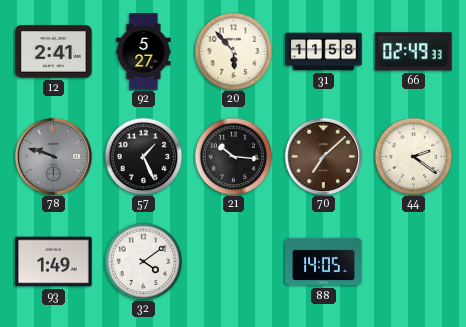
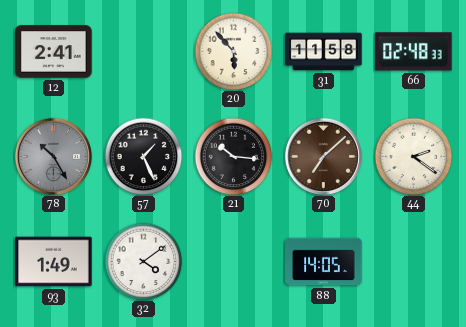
92: 5:27 -> none (144, 52)
66: 02:49 -> 02:48 (414, 52)
78: 9:48 -> 10:25 (53, 156)
